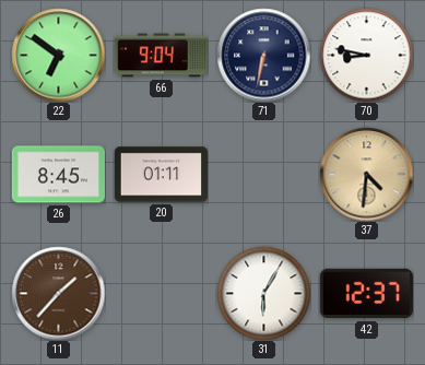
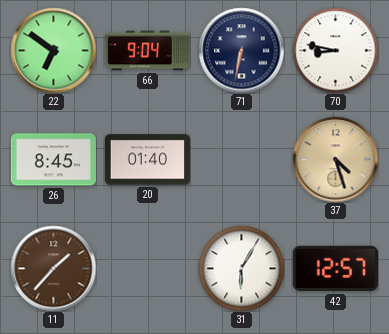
20: 01:11 -> 01:40 (147, 160)
37: 4:31 -> 4:27 (335, 159)
42: 12:37 -> 12:57 (335, 269)
